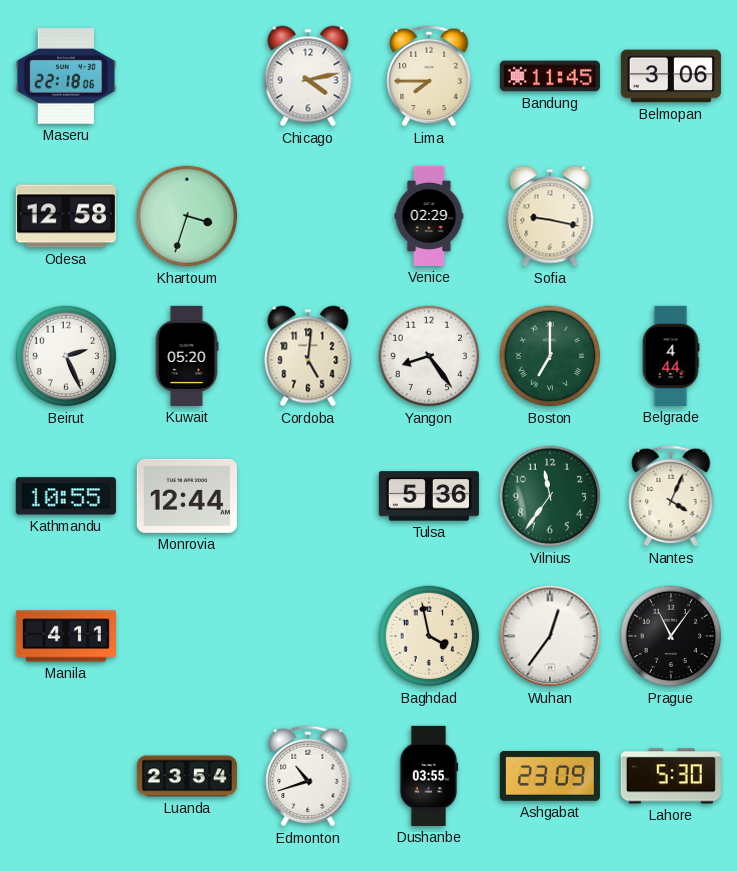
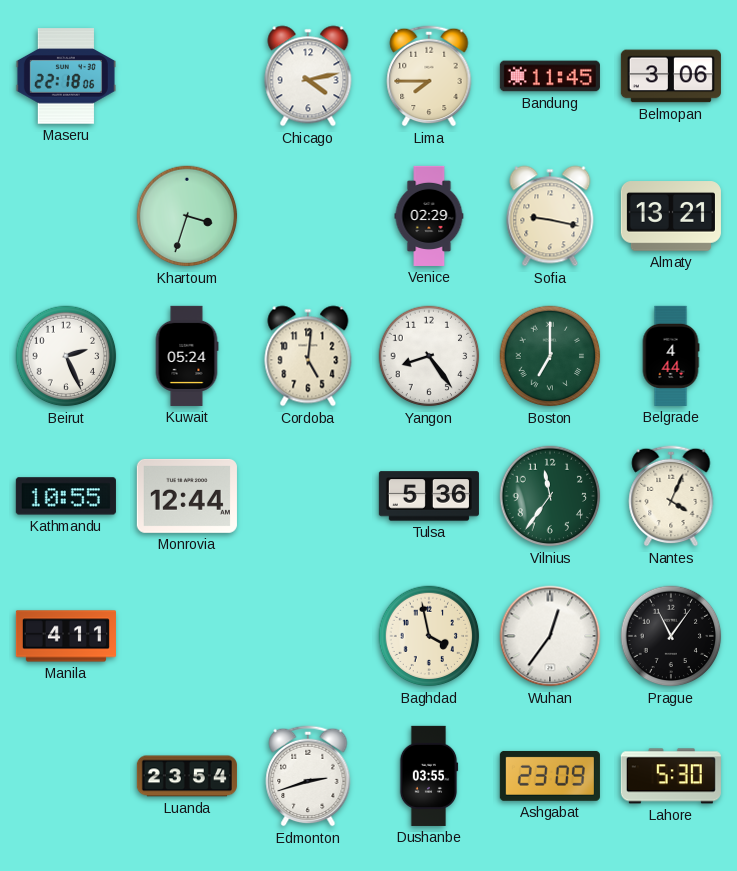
Odesa: 12:58 -> none (66, 216)
Almaty: none -> 13:21 (671, 216)
Kuwait: 05:20 -> 05:24 (187, 356)
Edmonton: 10:42 -> 2:42 (308, 776)
